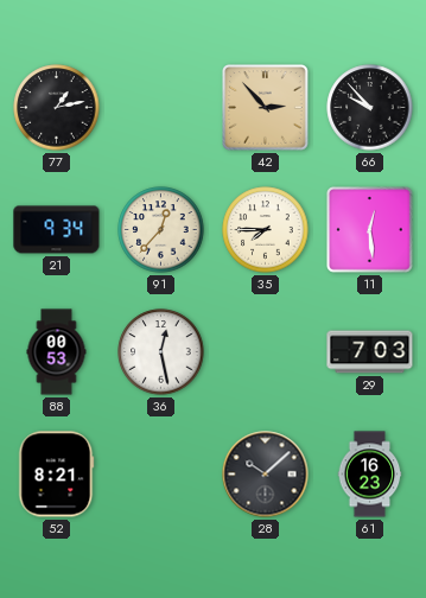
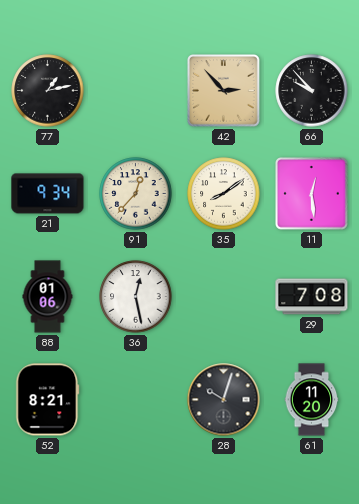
35: 7:45 -> 8:09 (224, 194)
88: 00:53 -> 01:06 (48, 297)
29: 7:03 -> 7:08 (312, 297)
28: 10:08 -> 10:03 (224, 400)
61: 16:23 -> 11:20 (312, 400)
